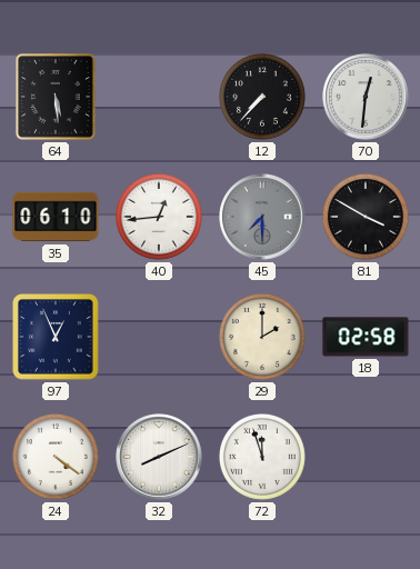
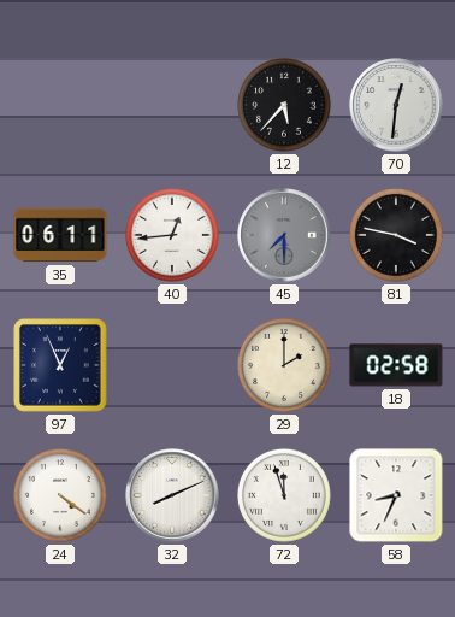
64: 5:29 -> none (56, 97)
12: 7:37 -> 5:37 (284, 105)
35: 06:10 -> 06:11 (60, 235)
81: 3:50 -> 3:47 (396, 235)
58: none -> 8:34 (396, 495)
